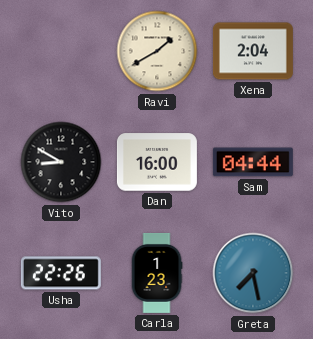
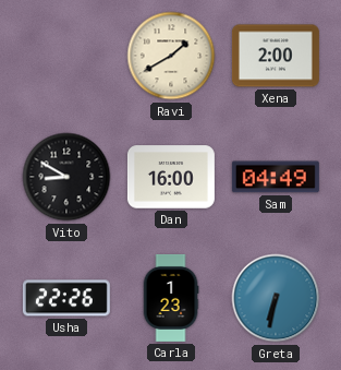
Xena: 2:04 -> 2:00 (276, 56)
Sam: 04:44 -> 04:49 (276, 177)
Greta: 7:28 -> 6:32 (276, 298)
